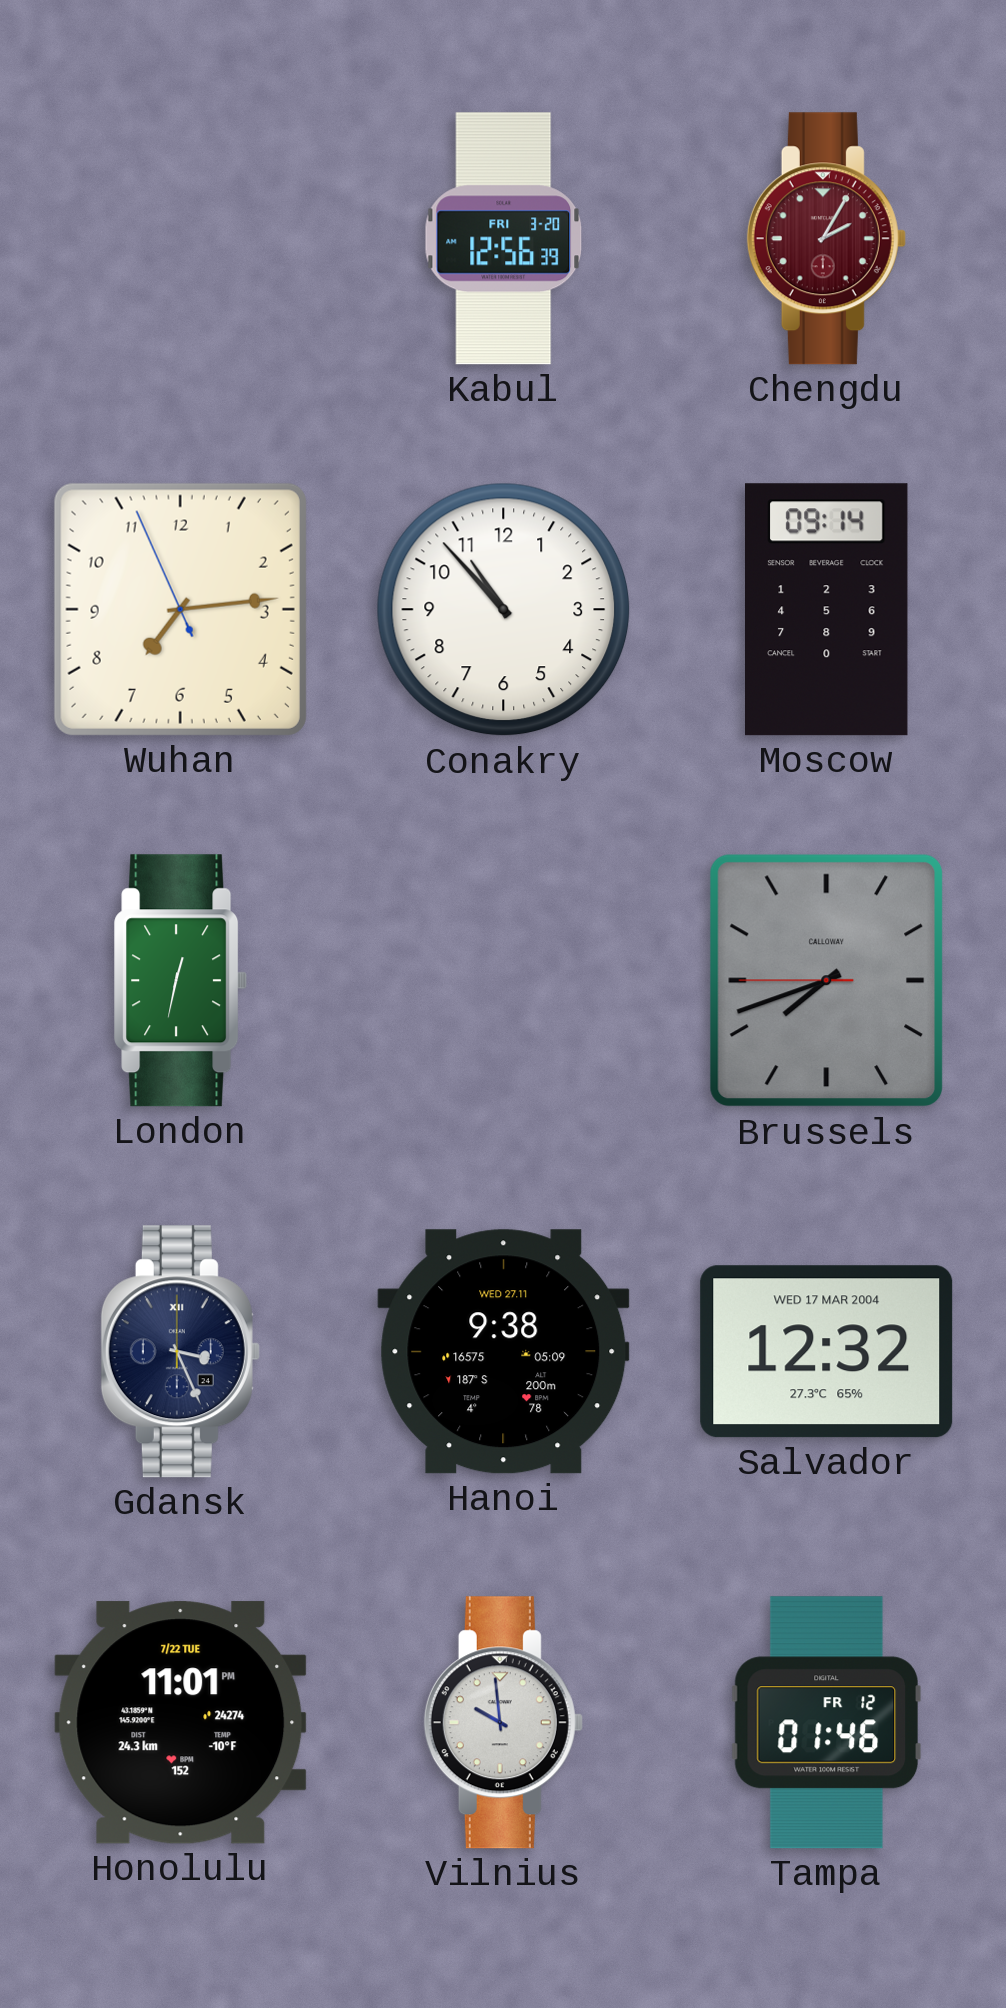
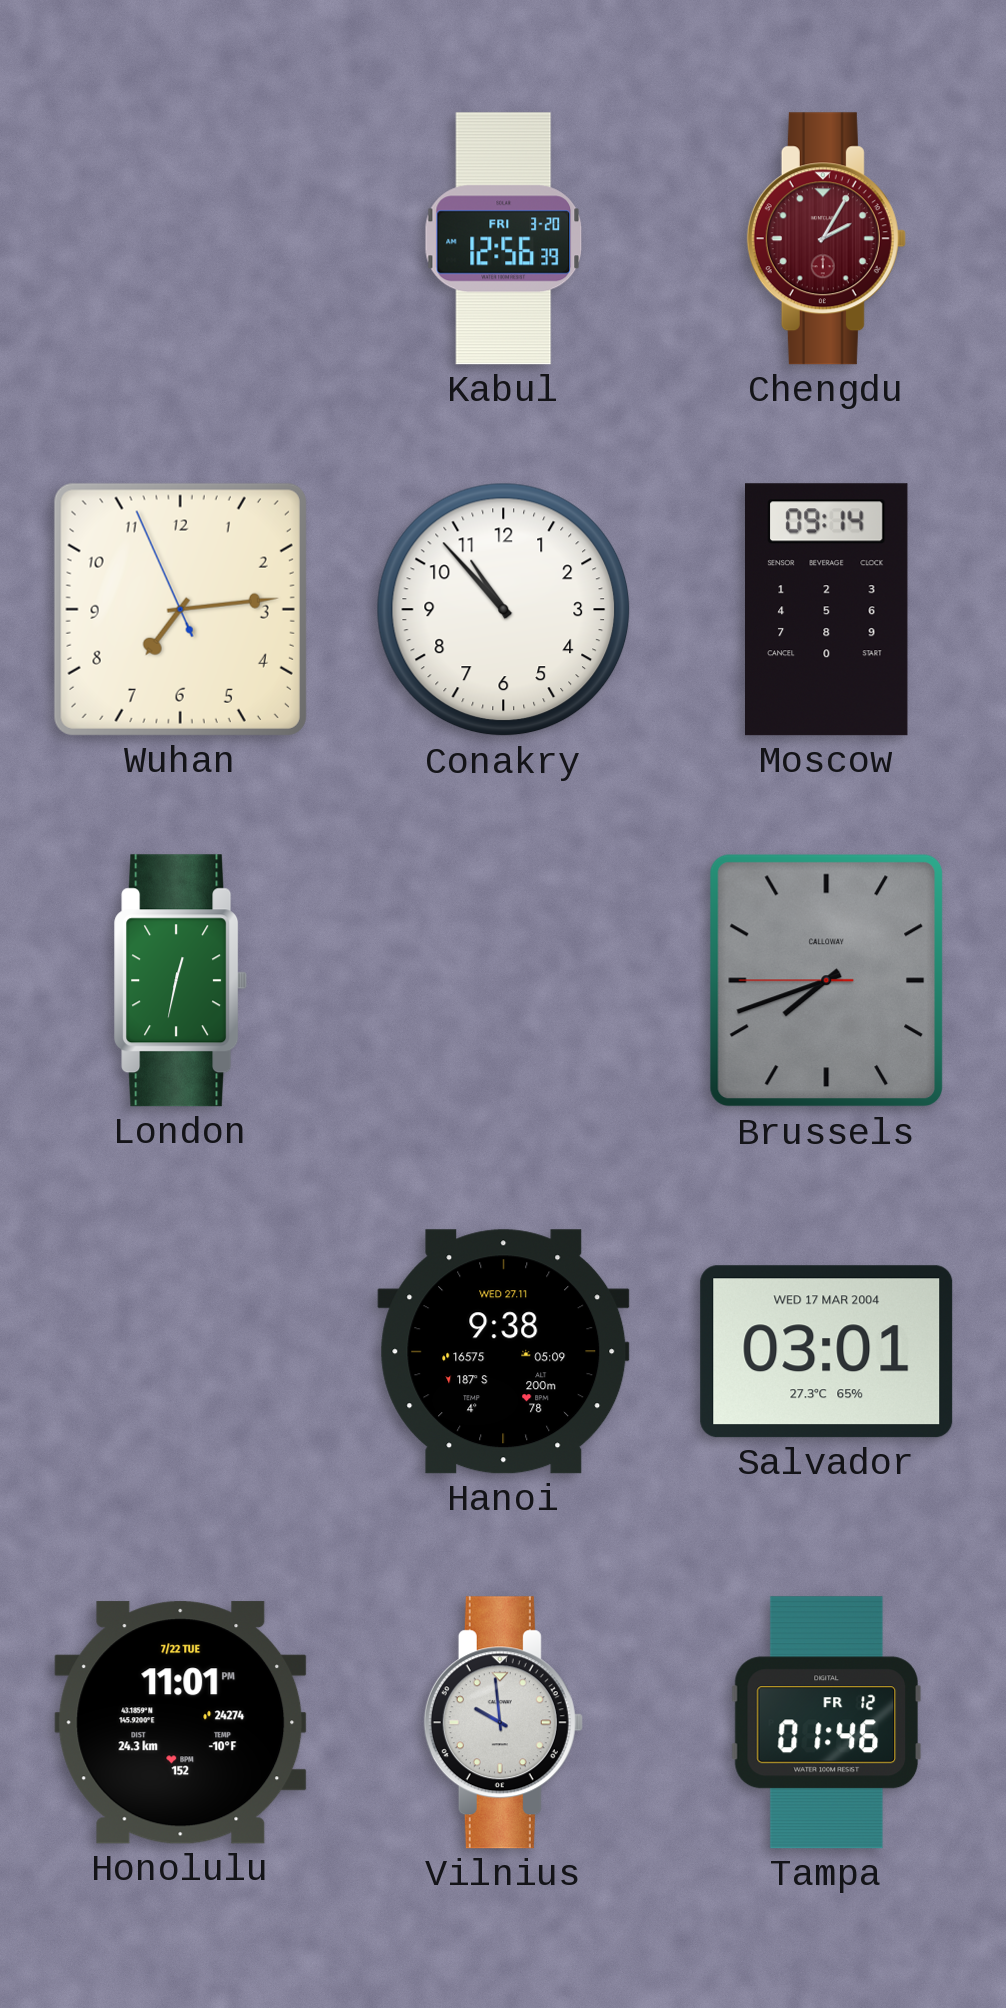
Gdansk: 3:26 -> none (180, 1352)
Salvador: 12:32 -> 03:01 (827, 1352)
